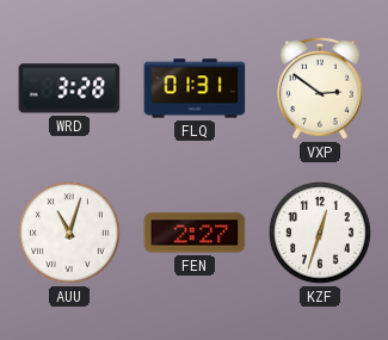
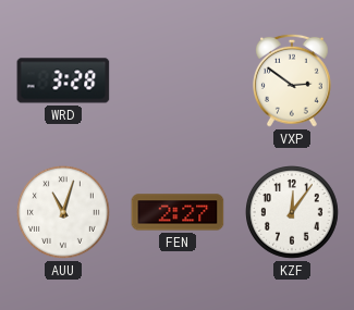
FLQ: 01:31 -> none (195, 88)
KZF: 12:33 -> 12:06 (293, 213)
